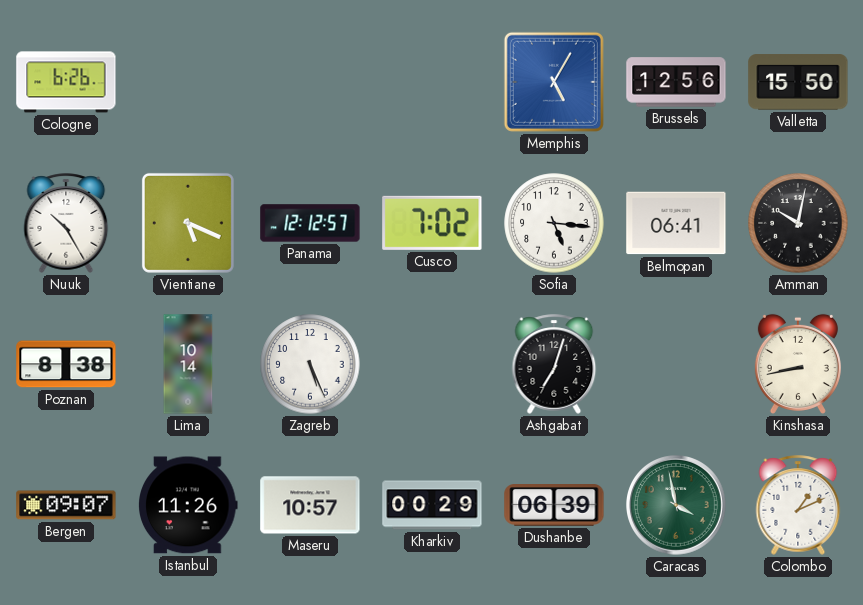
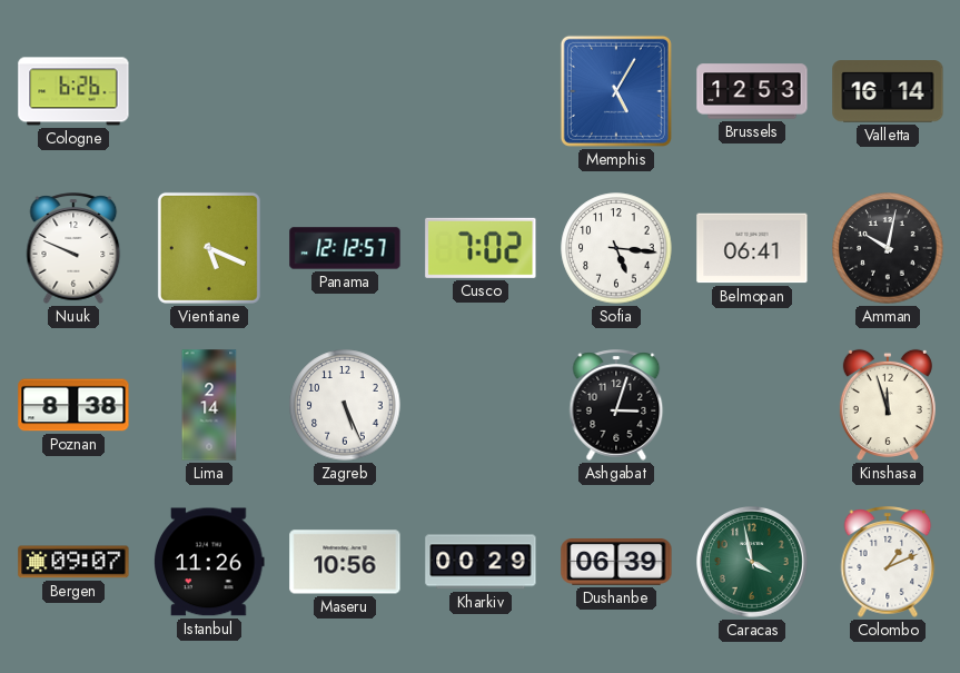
Brussels: 12:56 -> 12:53 (752, 91)
Valletta: 15:50 -> 16:14 (888, 91)
Nuuk: 10:25 -> 9:49 (73, 248)
Lima: 10:14 -> 2:14 (209, 405)
Ashgabat: 7:03 -> 3:03 (616, 405)
Kinshasa: 8:43 -> 11:57 (888, 405)
Maseru: 10:57 -> 10:56 (345, 562)
